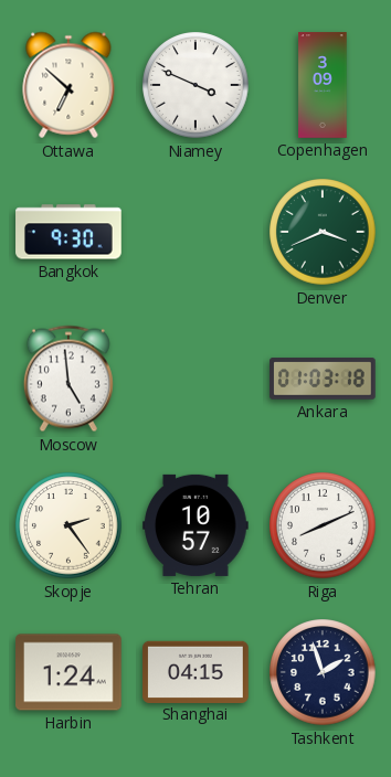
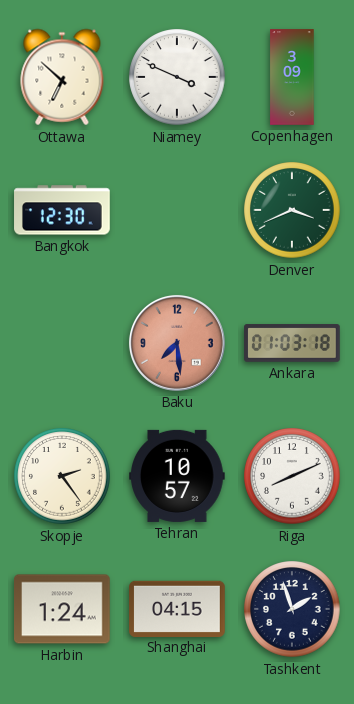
Bangkok: 9:30 -> 12:30 (62, 210)
Moscow: 4:59 -> none (68, 379)
Baku: none -> 7:29 (177, 343)
